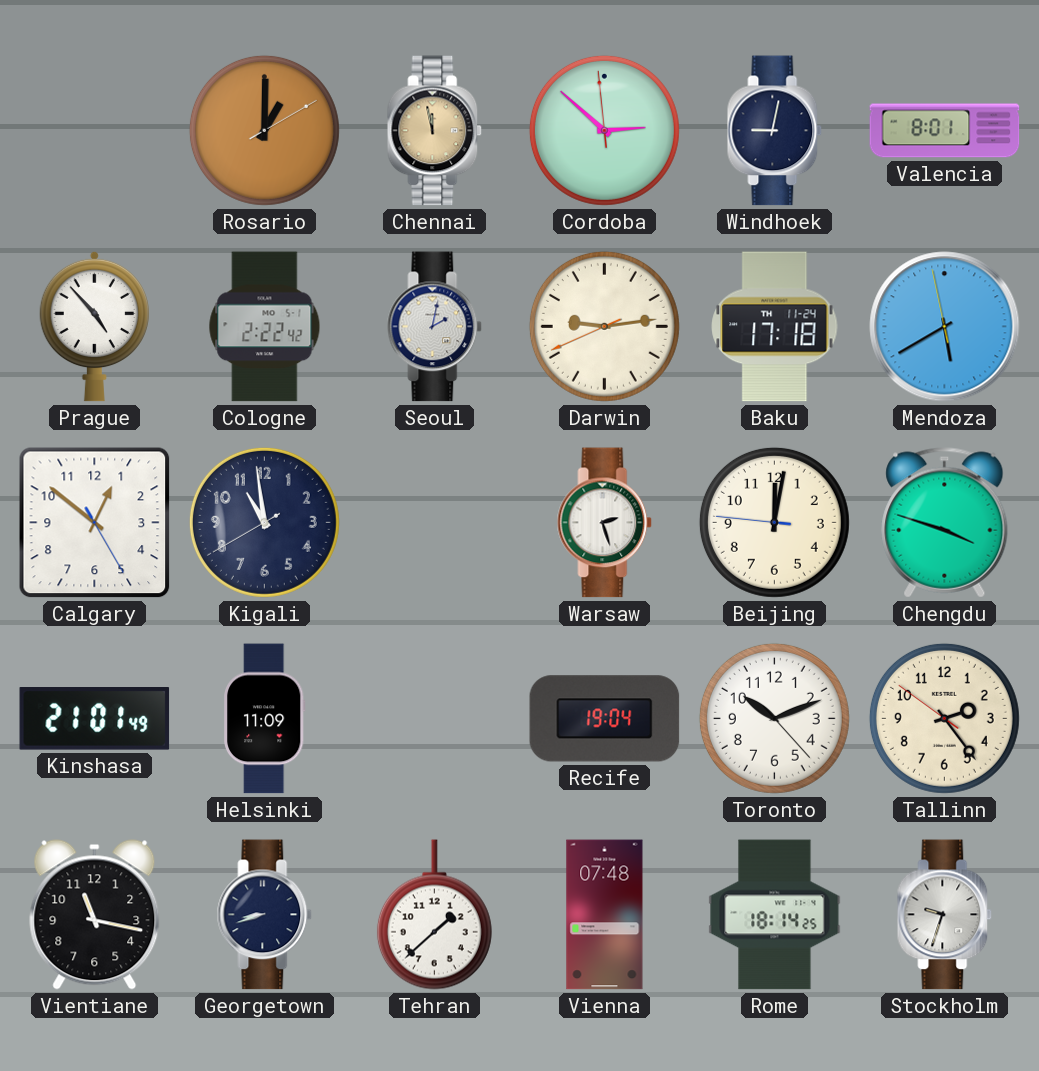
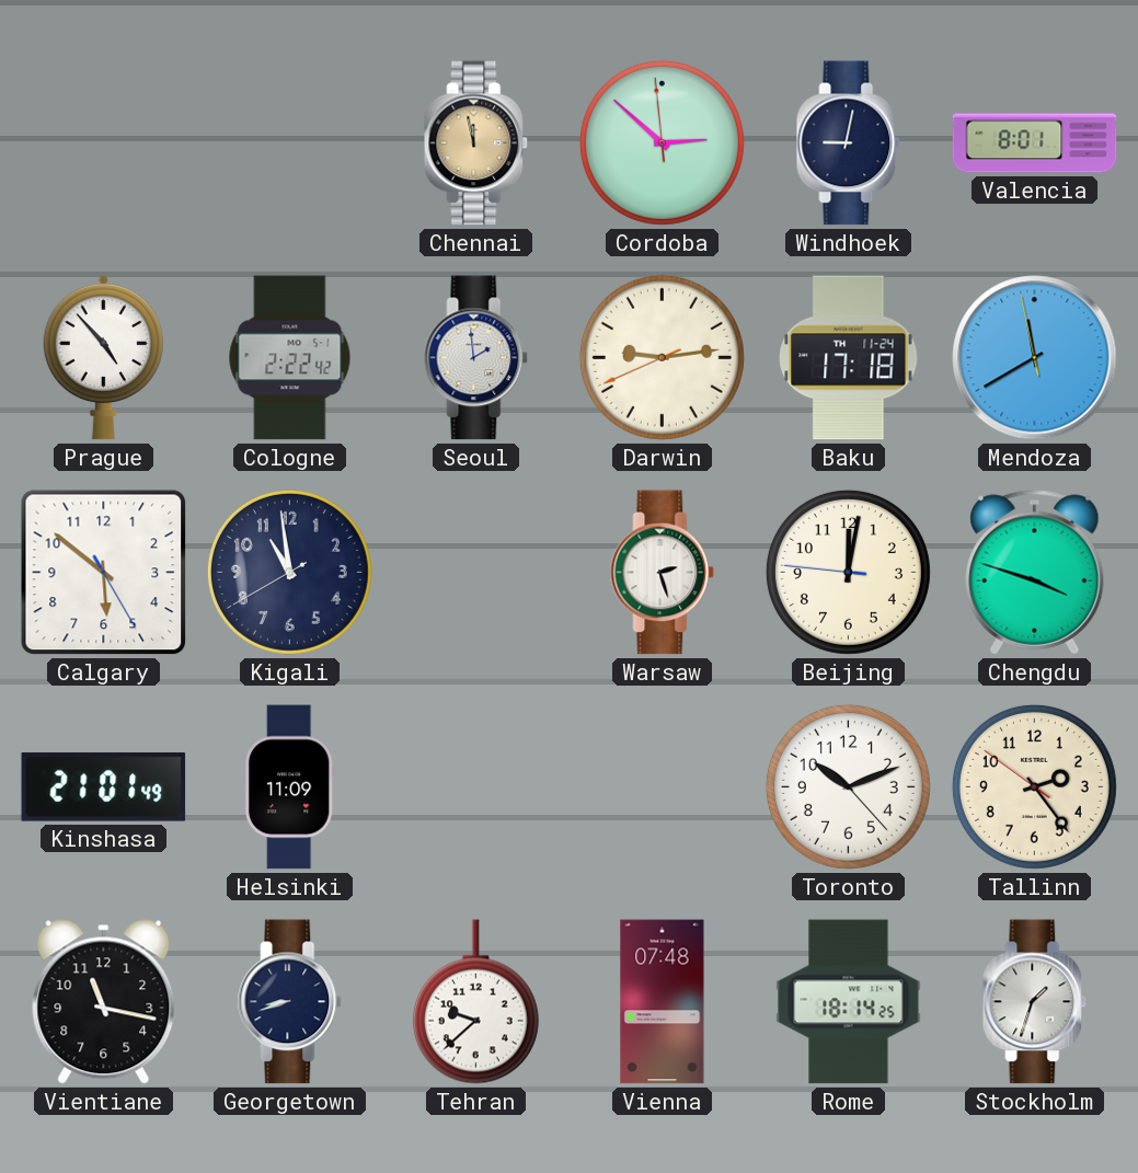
Rosario: 1:00 -> none (264, 130)
Seoul: 2:02 -> 1:59 (476, 358)
Mendoza: 5:39 -> 11:39 (1035, 358)
Calgary: 12:51 -> 5:51 (104, 573)
Recife: 19:04 -> none (605, 719)
Tehran: 1:38 -> 9:38 (475, 1002)
Stockholm: 9:33 -> 1:33 (1035, 1002)
